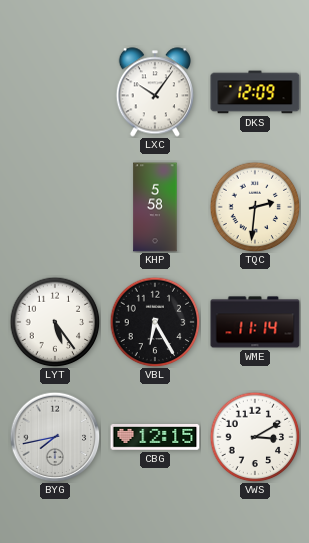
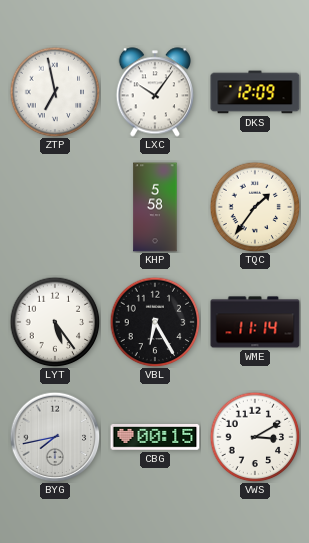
ZTP: none -> 6:58 (55, 92)
TQC: 2:31 -> 1:36 (255, 207)
CBG: 12:15 -> 00:15 (155, 438)
